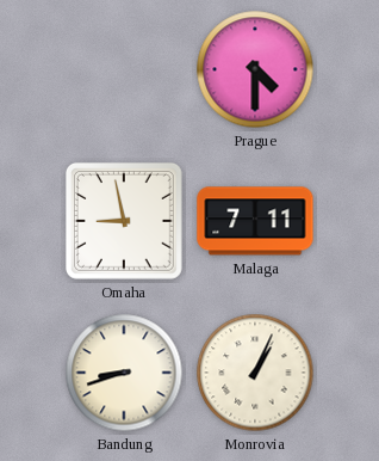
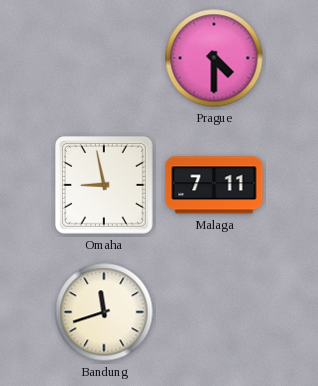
Bandung: 8:42 -> 11:42 (104, 312)
Monrovia: 1:04 -> none (255, 373)
